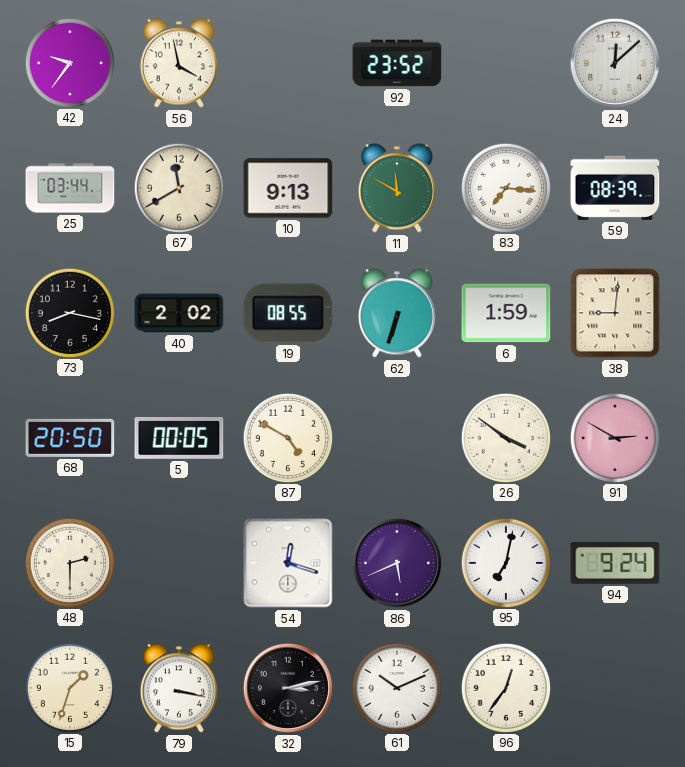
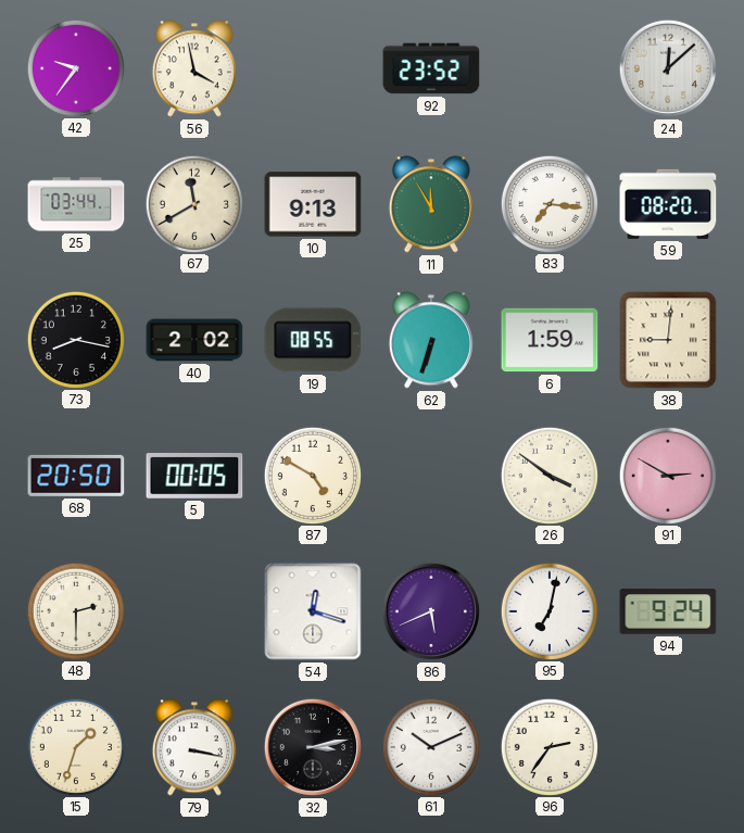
11: 11:50 -> 11:55 (431, 204)
59: 08:39 -> 08:20 (668, 204)
96: 12:36 -> 2:36 (548, 746)
